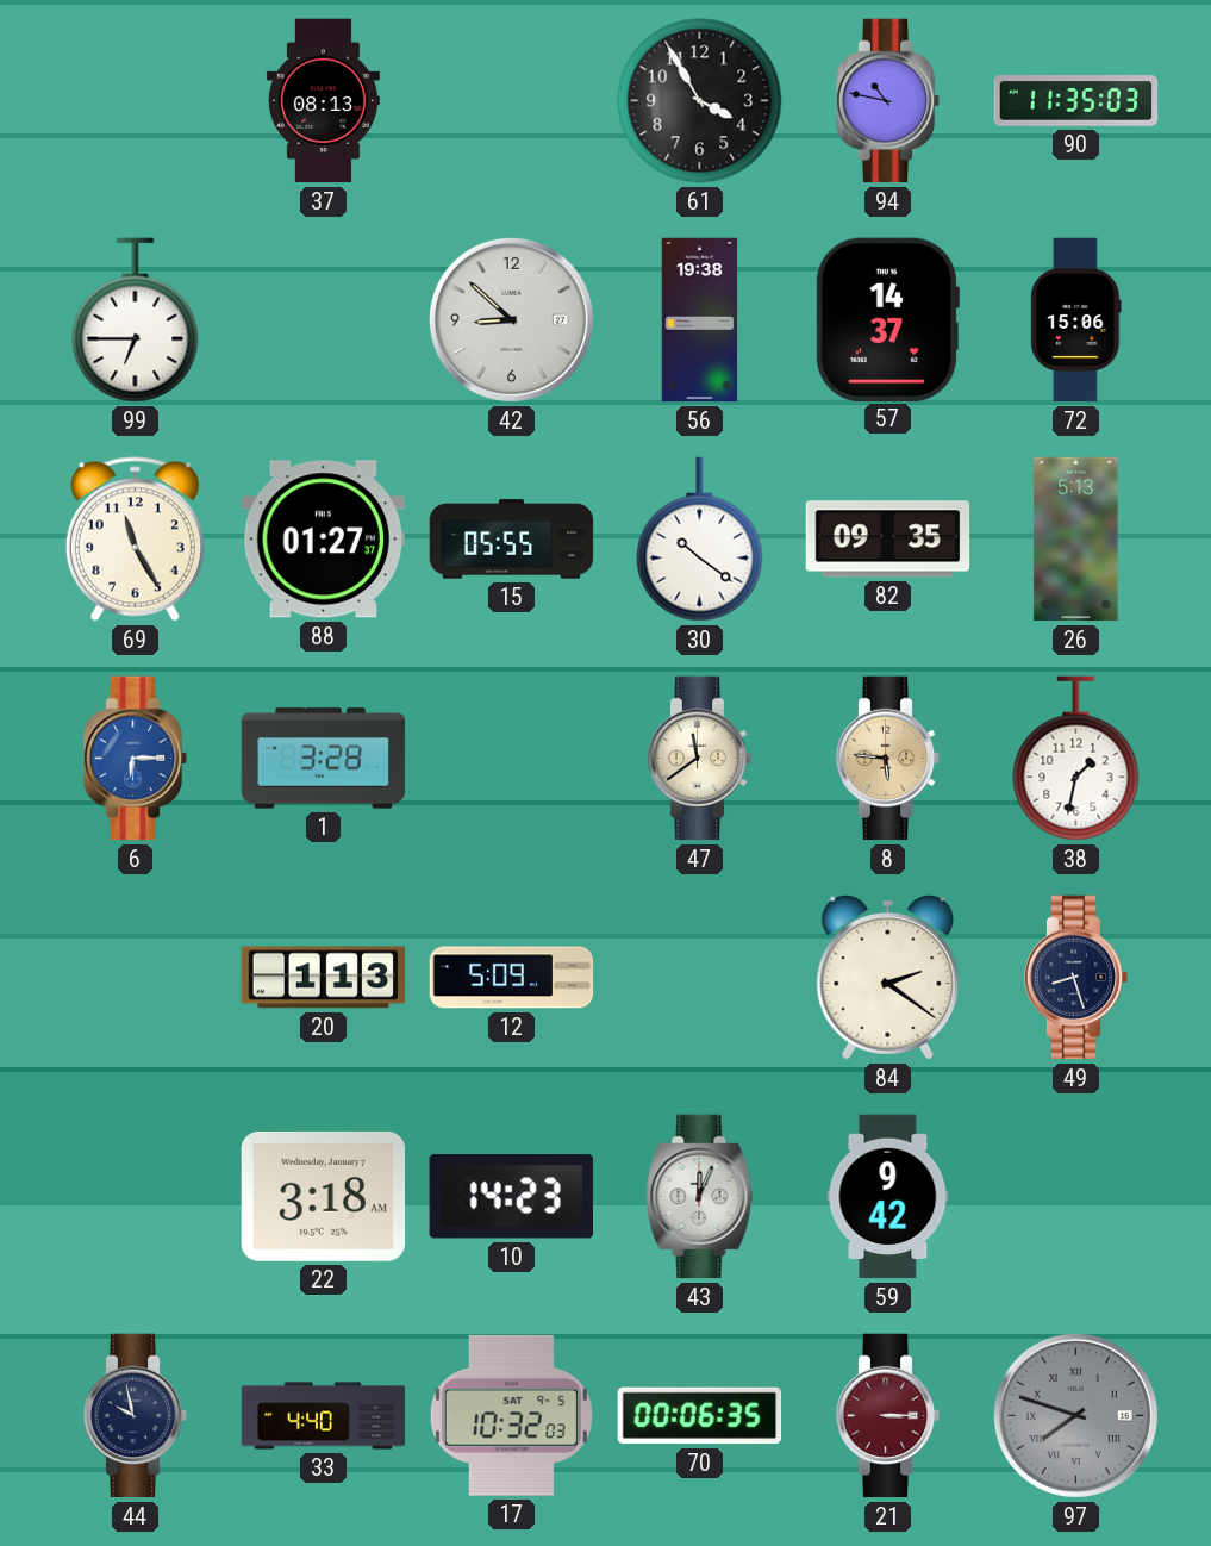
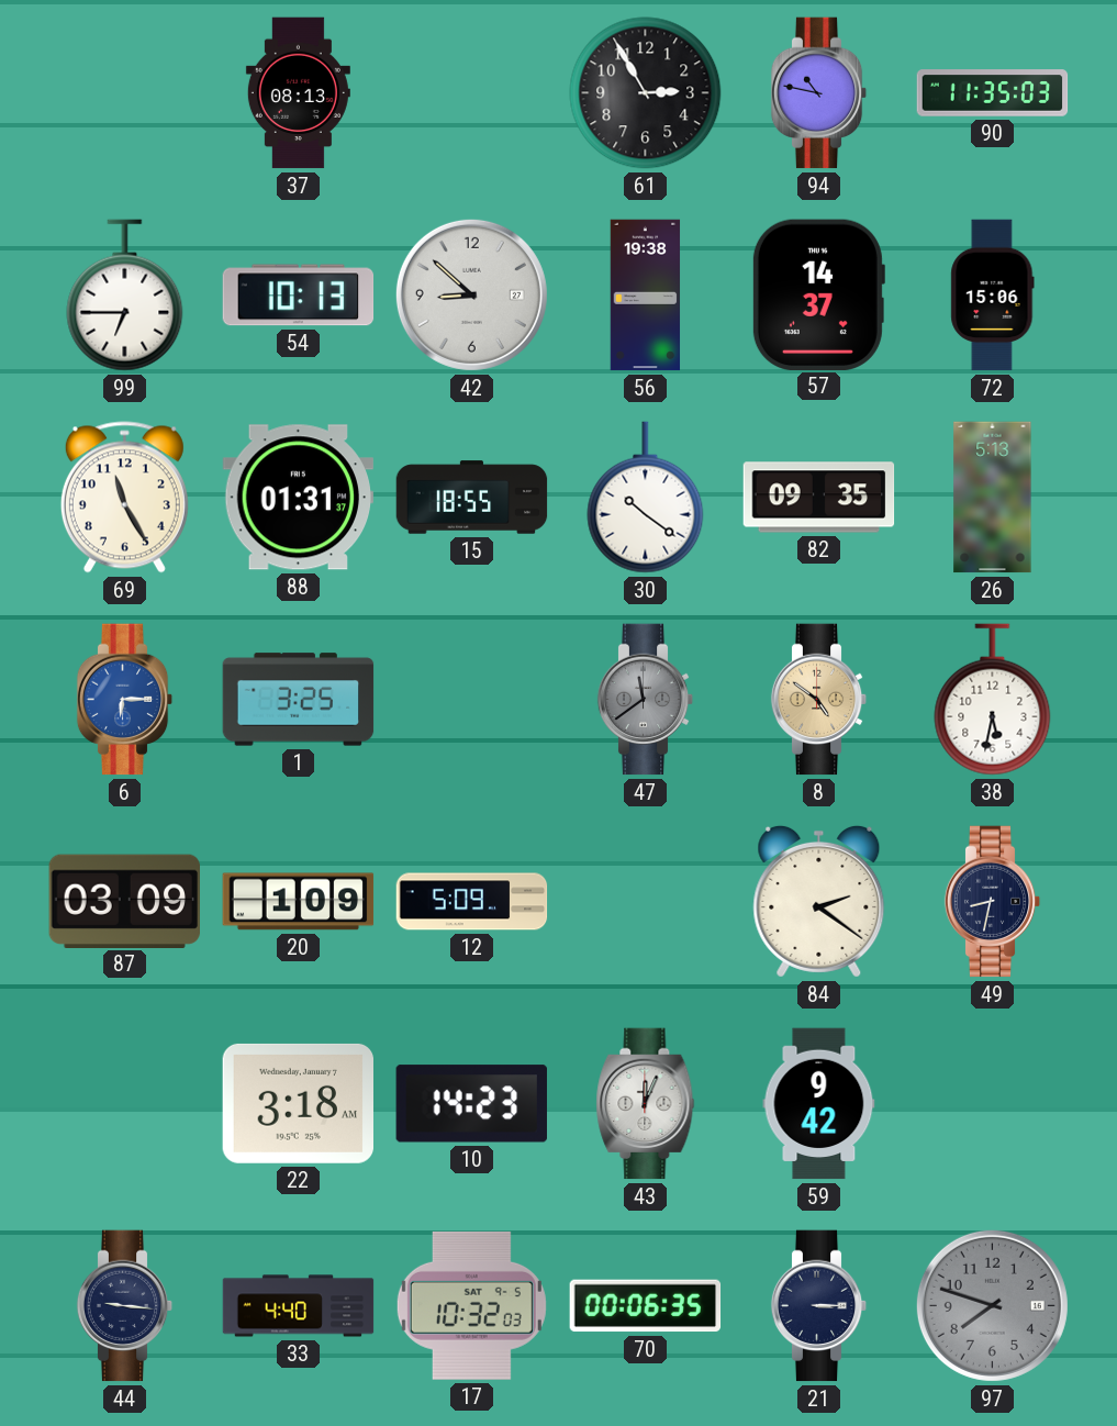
61: 3:55 -> 2:55 (646, 93)
54: none -> 10:13 (299, 296)
88: 01:27 -> 01:31 (299, 498)
15: 05:55 -> 18:55 (472, 498)
1: 3:28 -> 3:25 (299, 700)
47 dial: cream -> grey (646, 700)
8: 5:46 -> 4:51 (819, 700)
38: 1:32 -> 5:32 (993, 700)
87: none -> 03:09 (124, 901)
20: 1:13 -> 1:09 (299, 902)
49: 8:27 -> 8:32 (993, 902)
44: 9:58 -> 9:16 (125, 1306)
21 dial: burgundy -> navy (819, 1306)
97 numerals: Roman -> Arabic (992, 1305)
